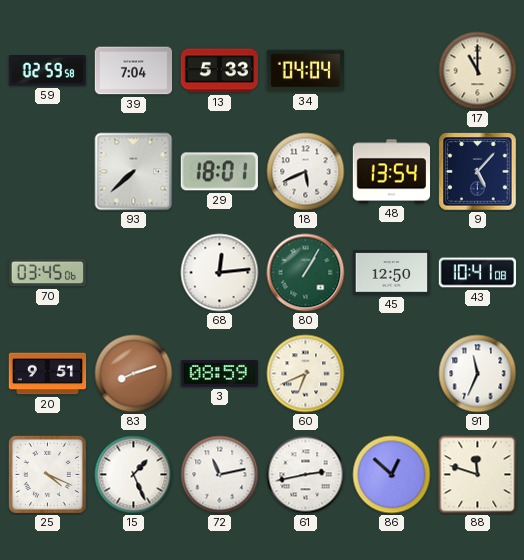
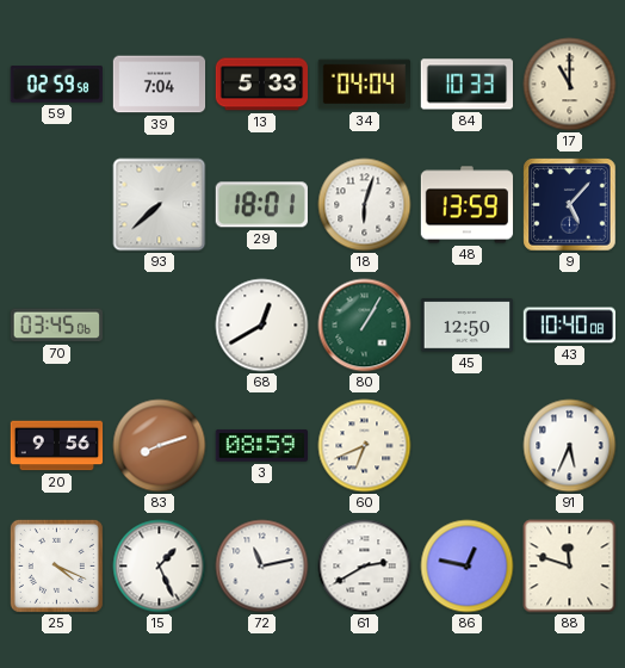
84: none -> 10:33 (466, 85)
18: 5:41 -> 6:03 (365, 205)
48: 13:54 -> 13:59 (468, 205)
68: 12:14 -> 12:40 (262, 326)
43: 10:41 -> 10:40 (570, 326)
20: 9:51 -> 9:56 (57, 446)
91: 11:34 -> 5:34 (570, 446)
61: 2:43 -> 2:40 (365, 567)
86: 12:52 -> 12:47 (468, 567)
